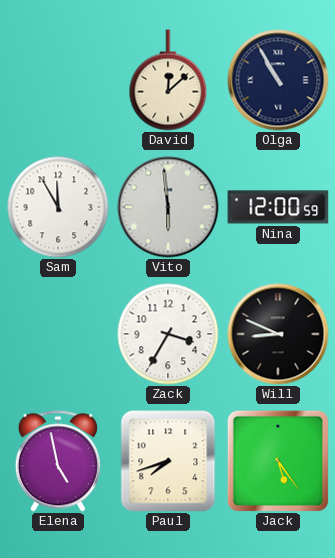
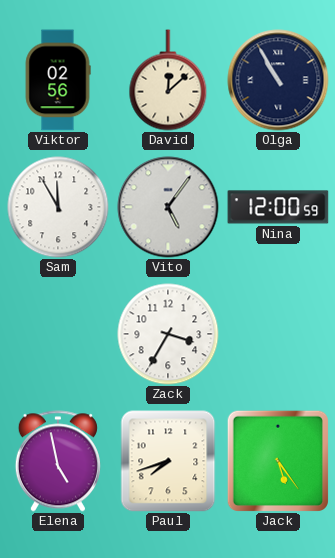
Viktor: none -> 02:56 (58, 80)
Vito: 5:59 -> 5:06 (168, 207)
Will: 8:49 -> none (278, 334)
